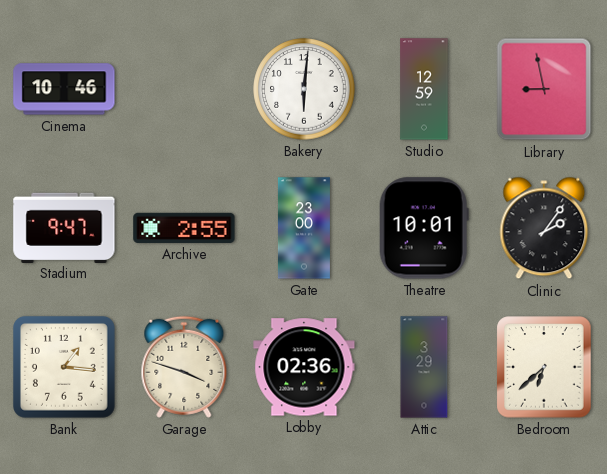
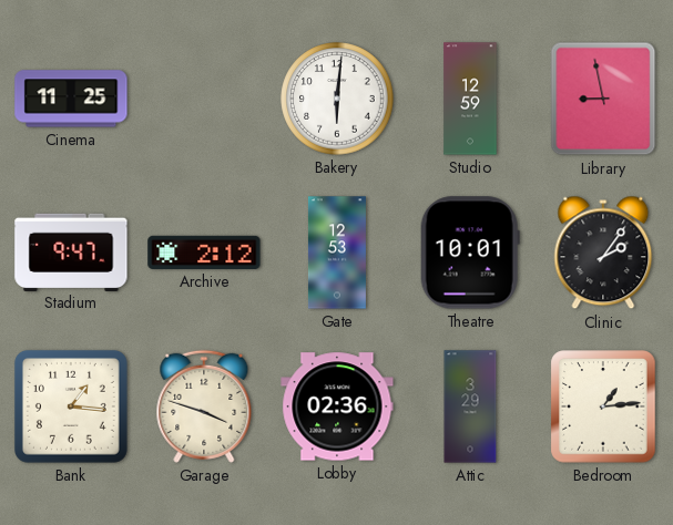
Cinema: 10:46 -> 11:25 (71, 99)
Archive: 2:55 -> 2:12 (204, 253)
Gate: 23:00 -> 12:53 (337, 253)
Bedroom: 6:38 -> 1:14 (603, 406)
